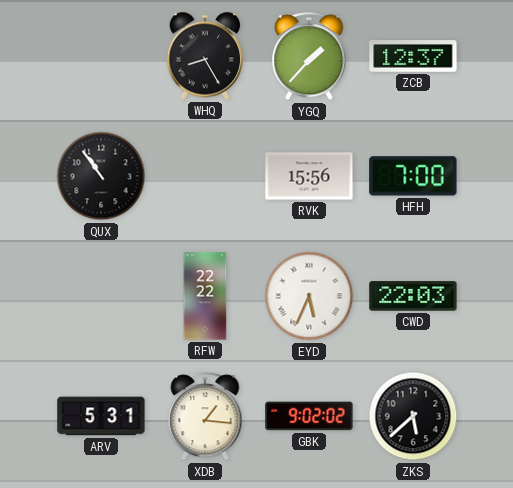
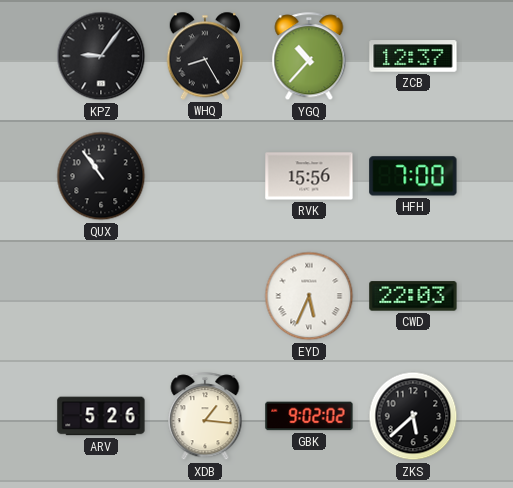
KPZ: none -> 9:06 (101, 56)
YGQ: 1:37 -> 10:37 (309, 57)
RFW: 22:22 -> none (205, 296)
ARV: 5:31 -> 5:26 (101, 416)
